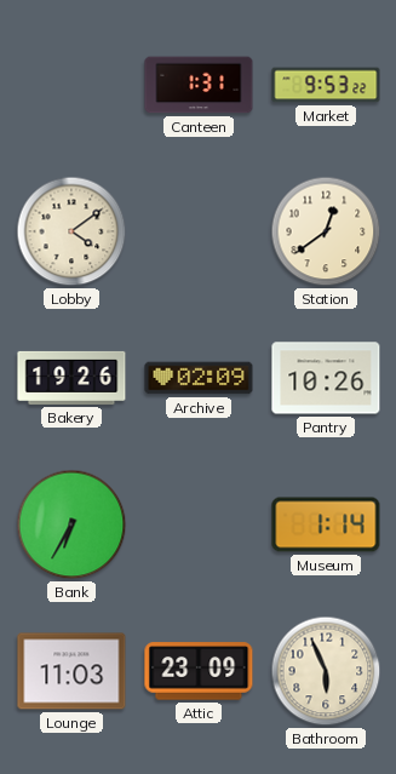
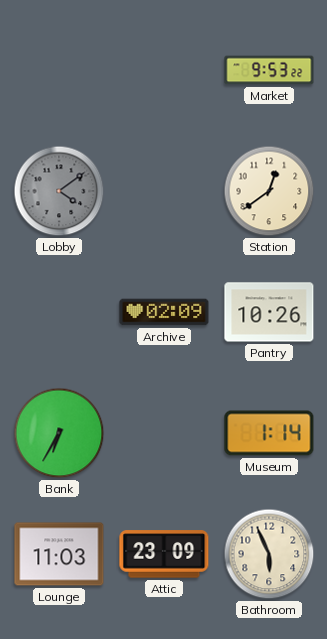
Canteen: 1:31 -> none (199, 85)
Lobby dial: cream -> grey (59, 191)
Bakery: 19:26 -> none (71, 378)
